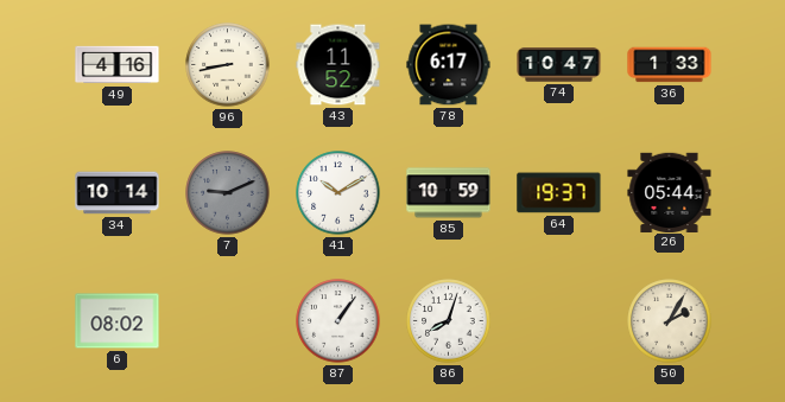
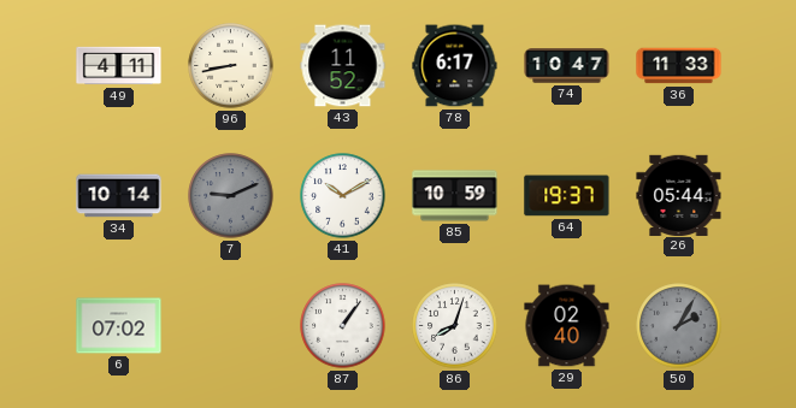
49: 4:16 -> 4:11 (119, 66)
36: 1:33 -> 11:33 (679, 66)
6: 08:02 -> 07:02 (119, 326)
29: none -> 02:40 (567, 326)
50 dial: cream -> grey (679, 326)
